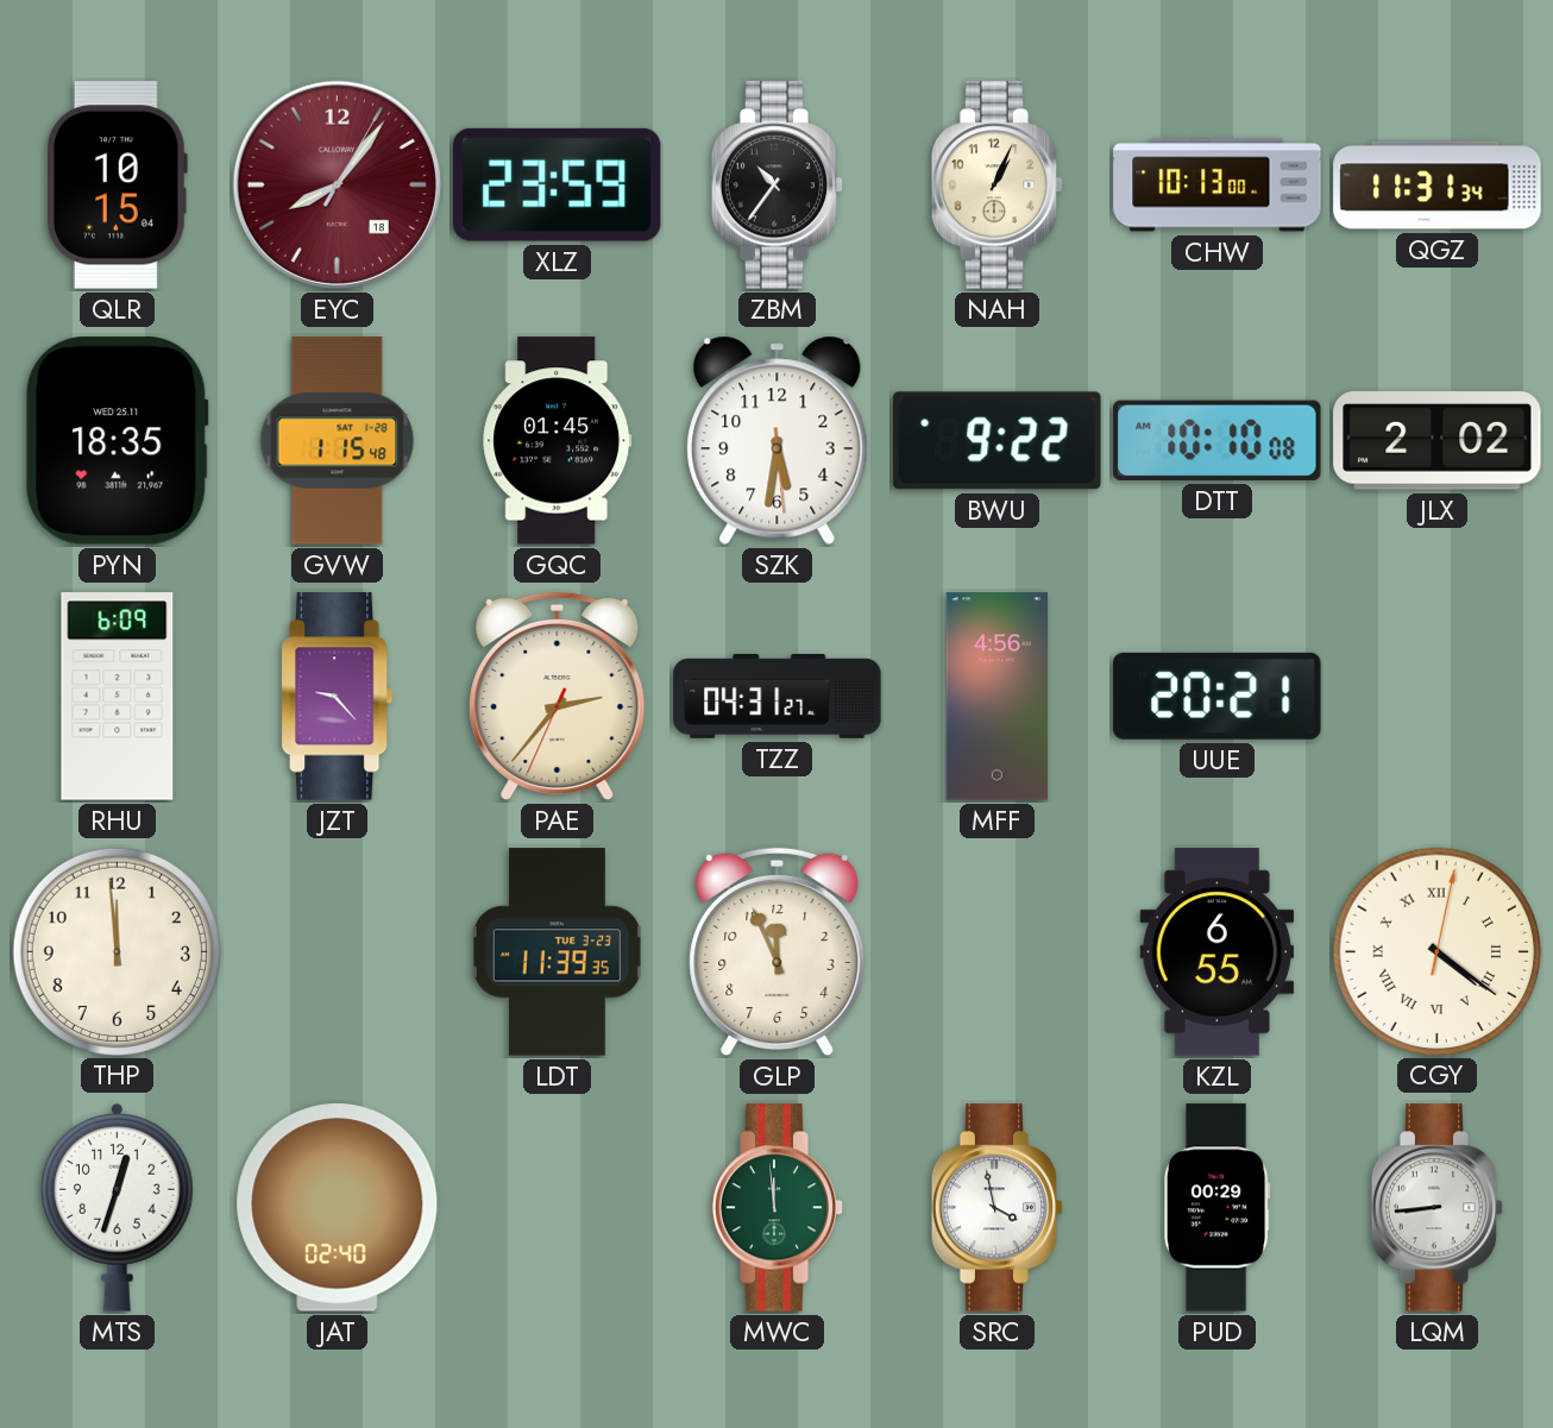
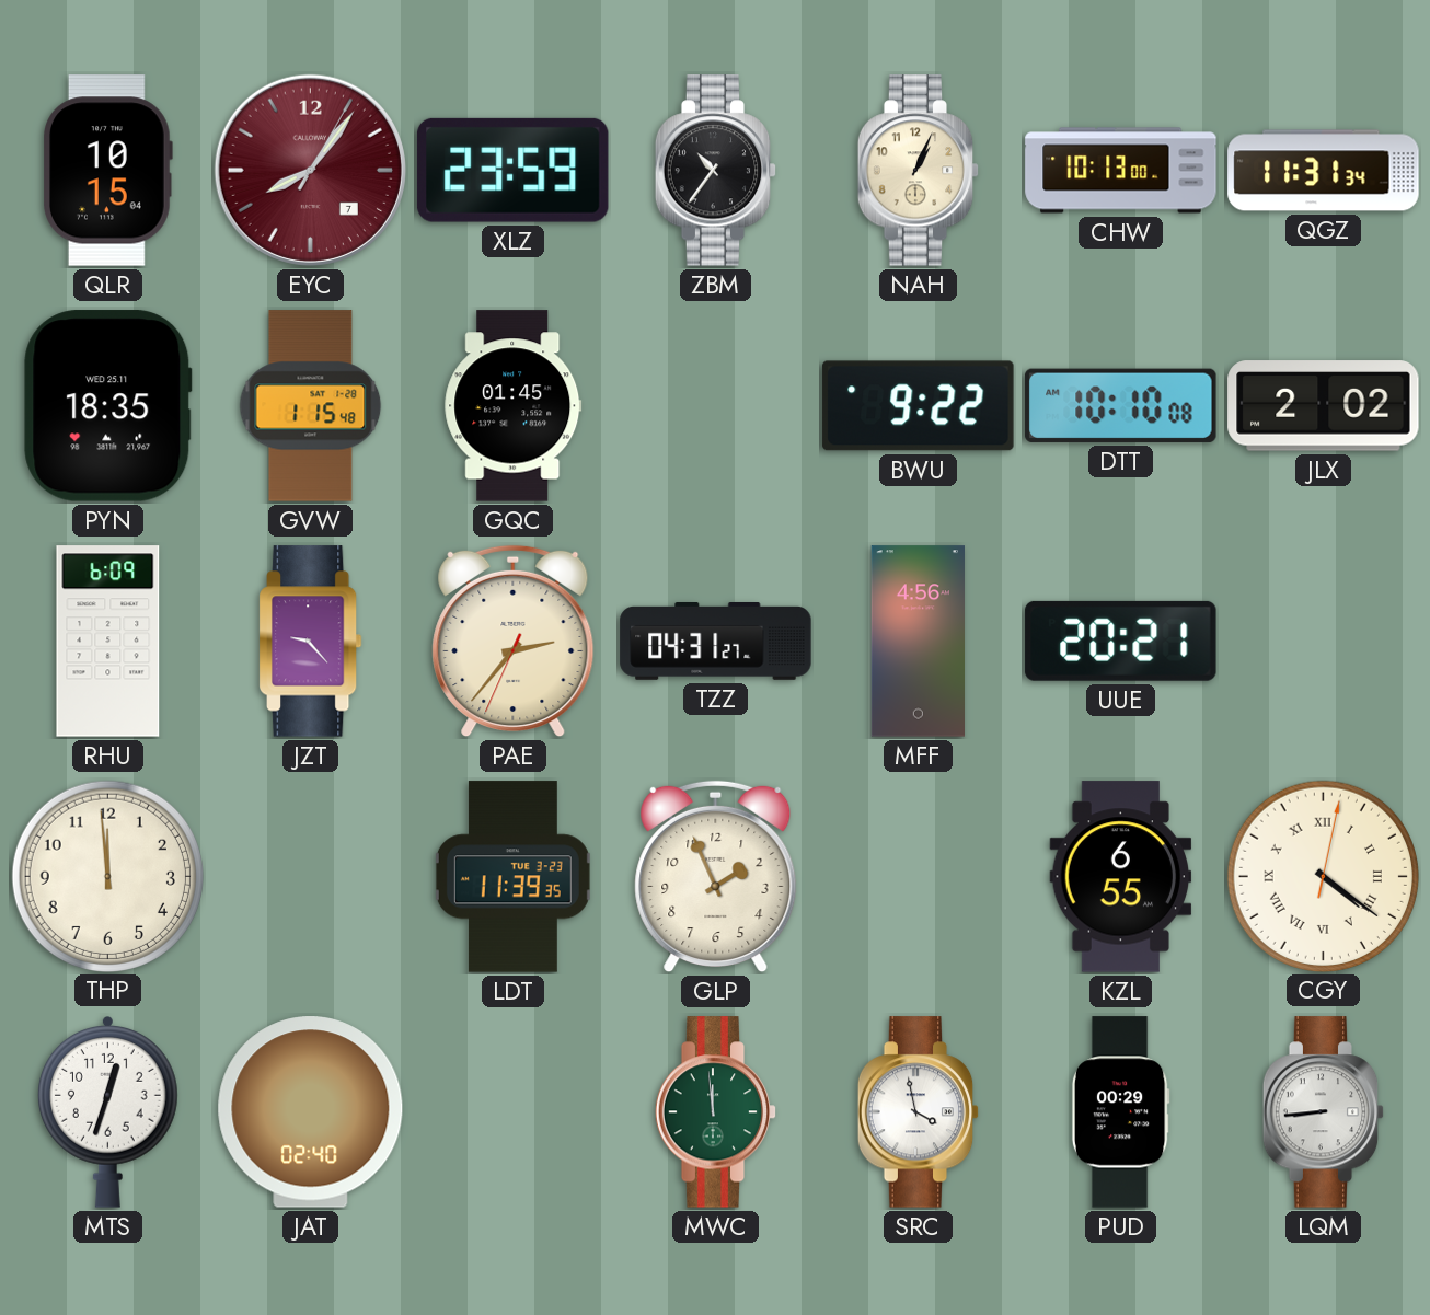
EYC date: 18 -> 7 (310, 170)
SZK: 5:31 -> none (778, 440)
GLP: 11:56 -> 1:56 (716, 877)
